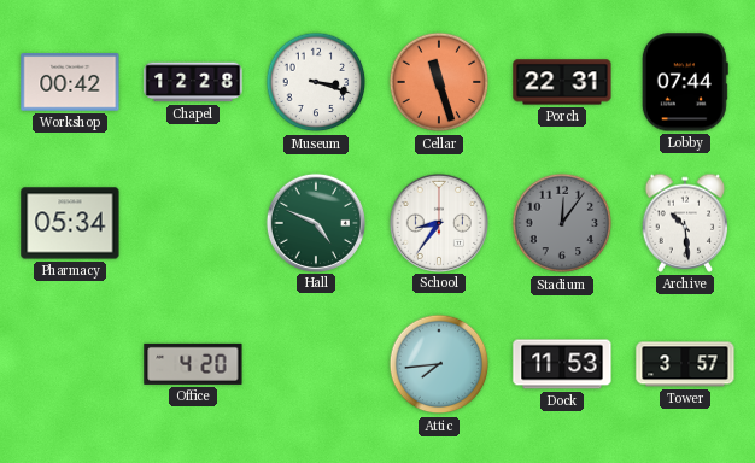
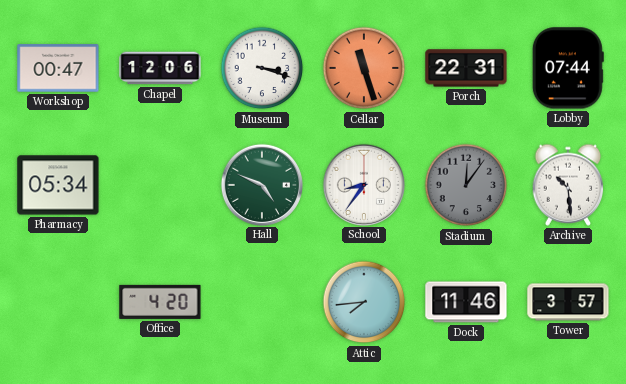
Workshop: 00:42 -> 00:47 (58, 68)
Chapel: 12:28 -> 12:06 (160, 68)
Dock: 11:53 -> 11:46 (466, 302)
